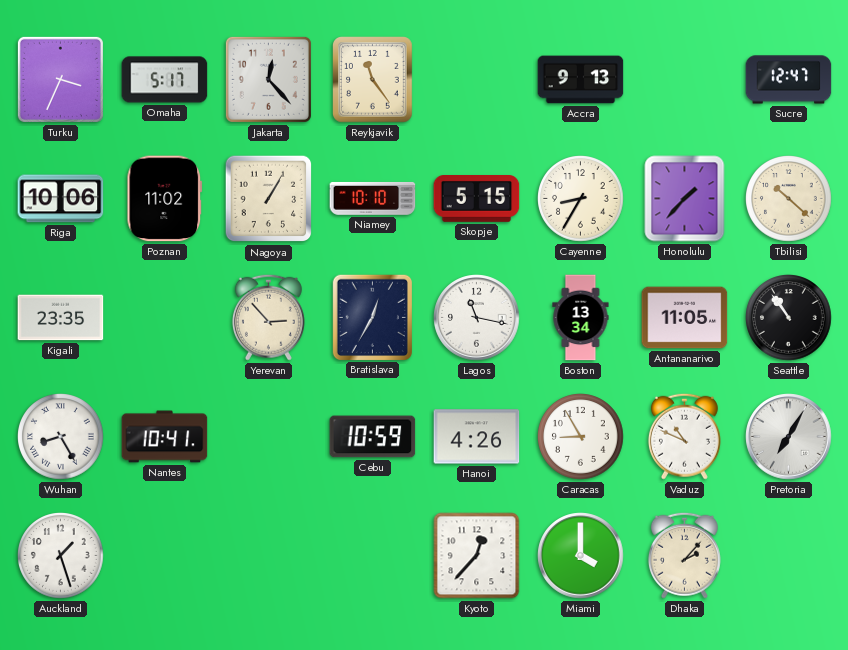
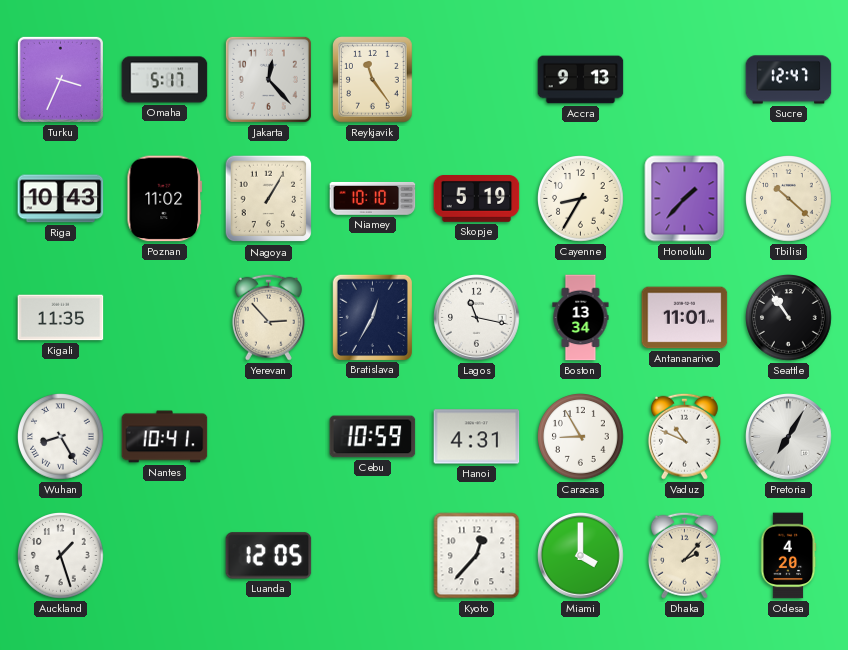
Riga: 10:06 -> 10:43 (61, 199)
Skopje: 5:15 -> 5:19 (477, 199)
Kigali: 23:35 -> 11:35 (61, 318)
Antananarivo: 11:05 -> 11:01 (685, 318)
Hanoi: 4:26 -> 4:31 (477, 437)
Luanda: none -> 12:05 (269, 556)
Odesa: none -> 4:20 (788, 556)
